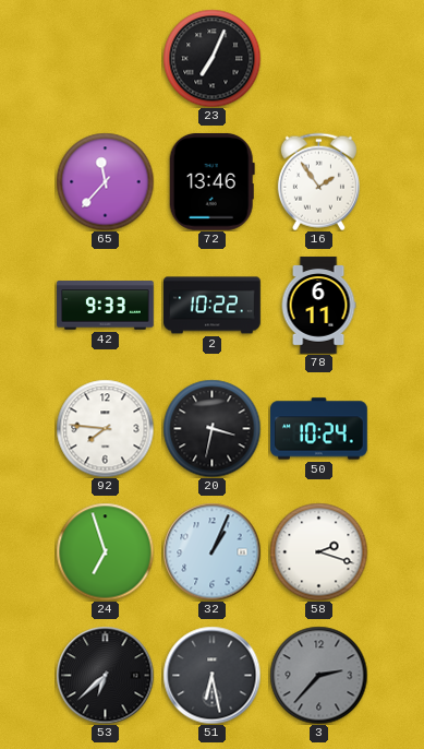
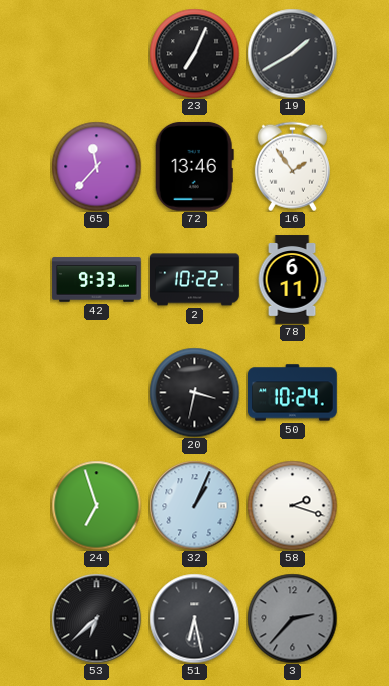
19: none -> 1:40 (292, 53)
92: 7:46 -> none (105, 428)
